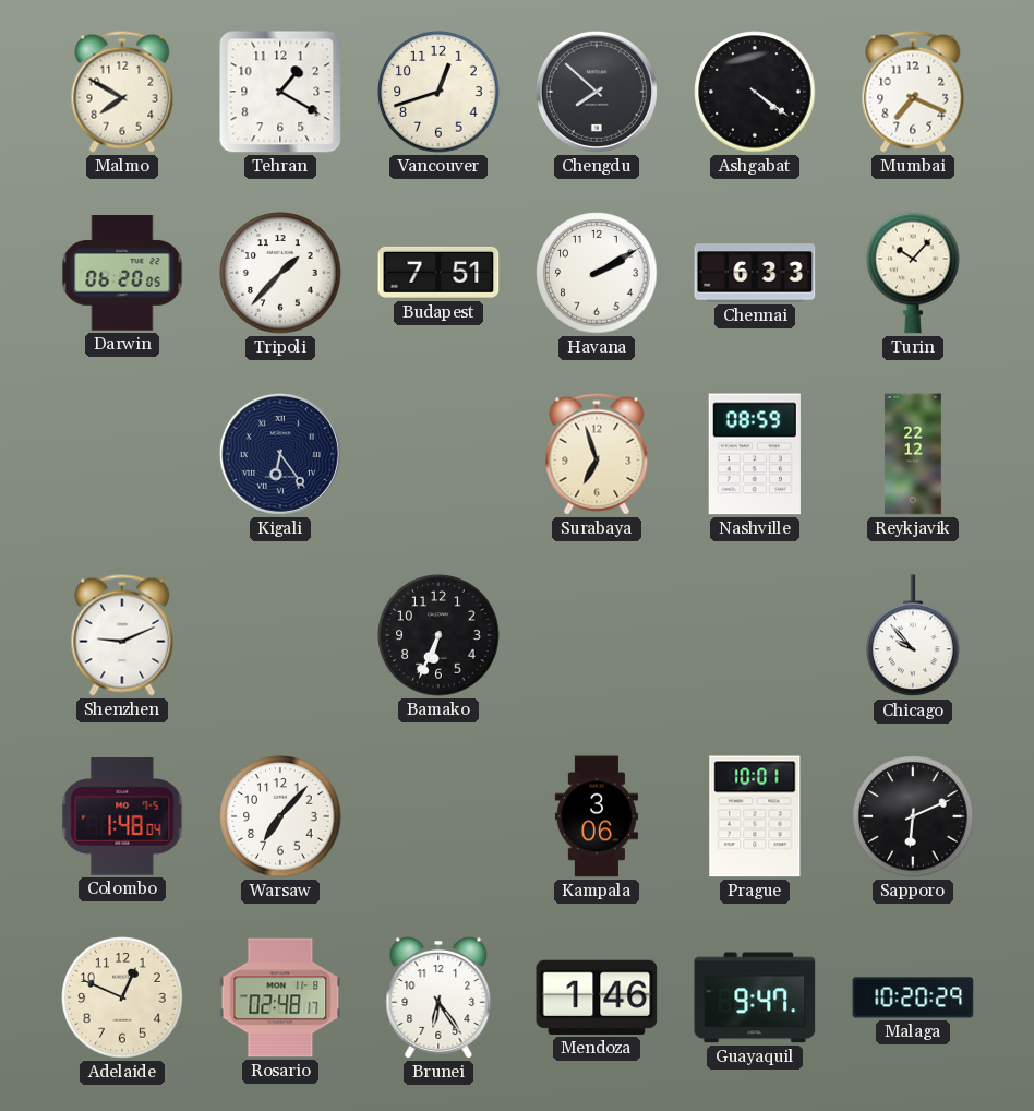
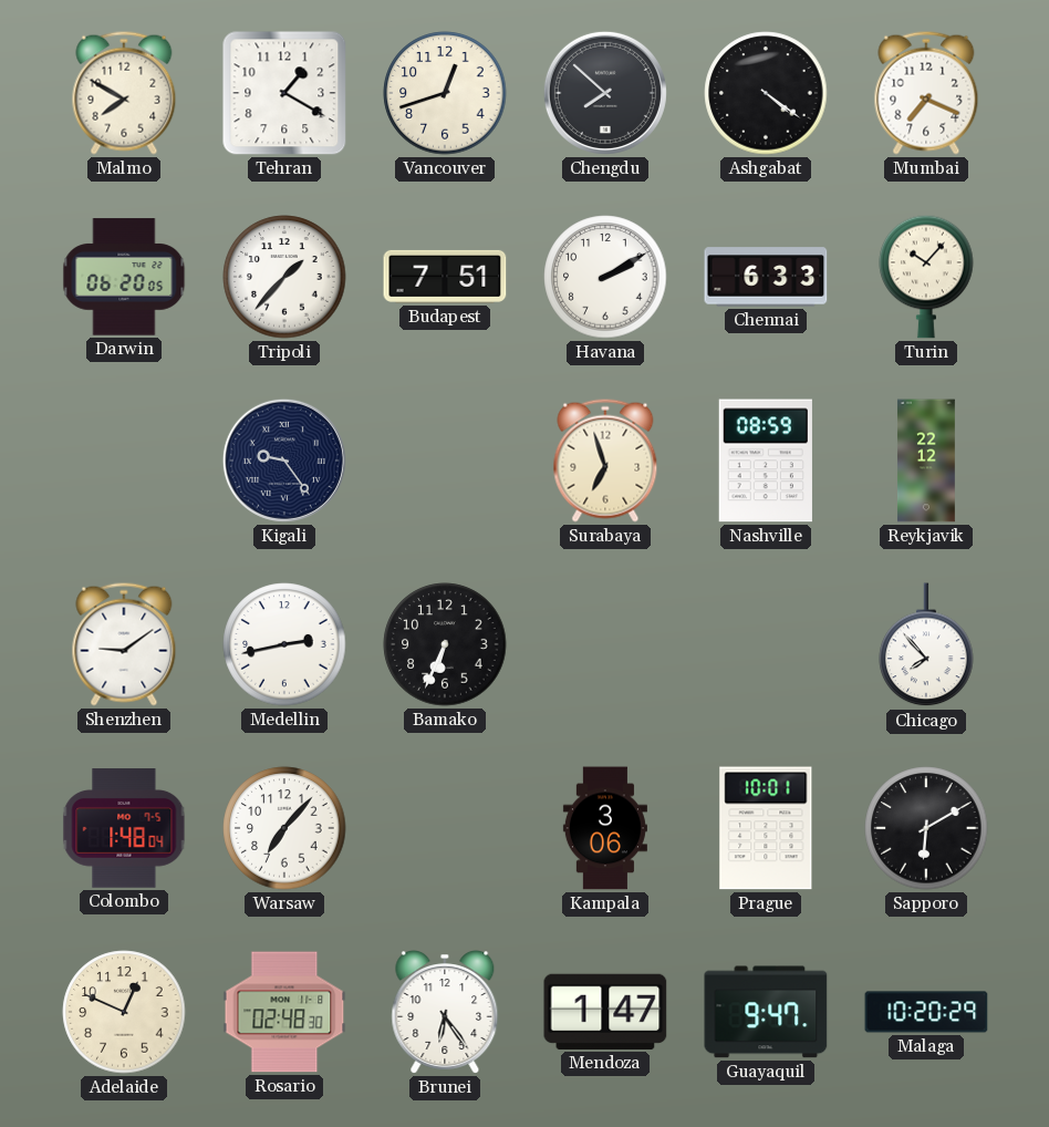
Kigali: 6:24 -> 9:24 (284, 461)
Shenzhen: 9:11 -> 9:09 (124, 644)
Medellin: none -> 2:43 (284, 644)
Chicago: 9:53 -> 7:53 (926, 645)
Sapporo: 6:11 -> 6:10 (926, 828)
Rosario: 02:48:17 -> 02:48:30 (284, 1012)
Mendoza: 1:46 -> 1:47 (605, 1012)
